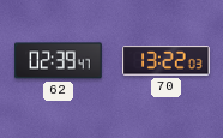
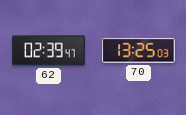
70: 13:22 -> 13:25 (139, 51)
